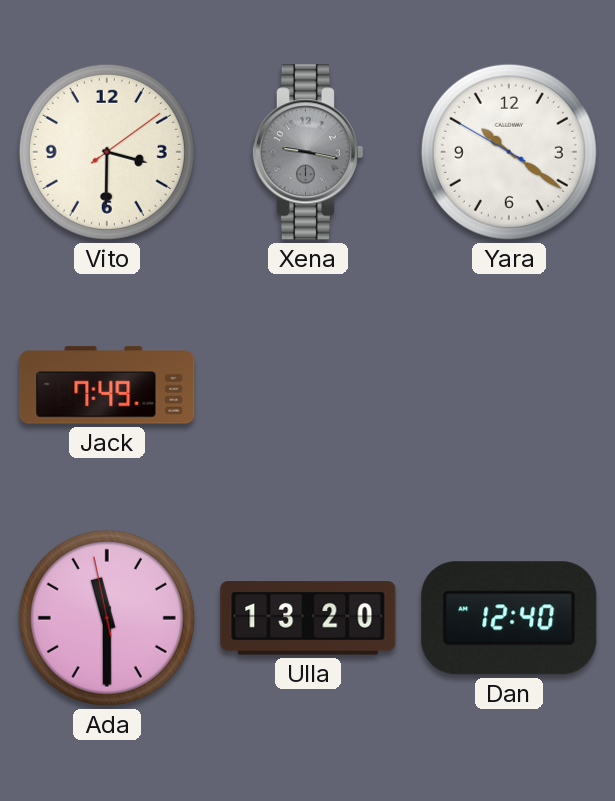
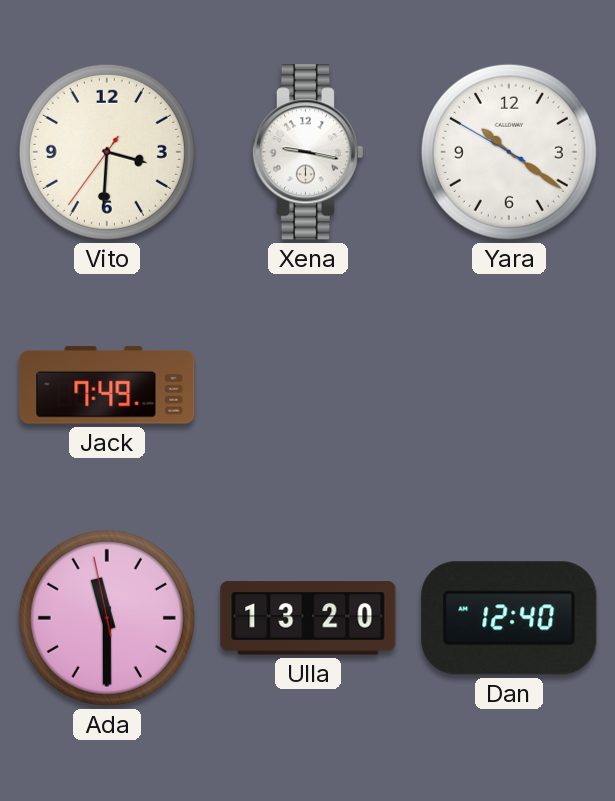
Vito: 3:30:09 -> 3:30:36 (107, 152)
Xena dial: grey -> white (307, 152)
